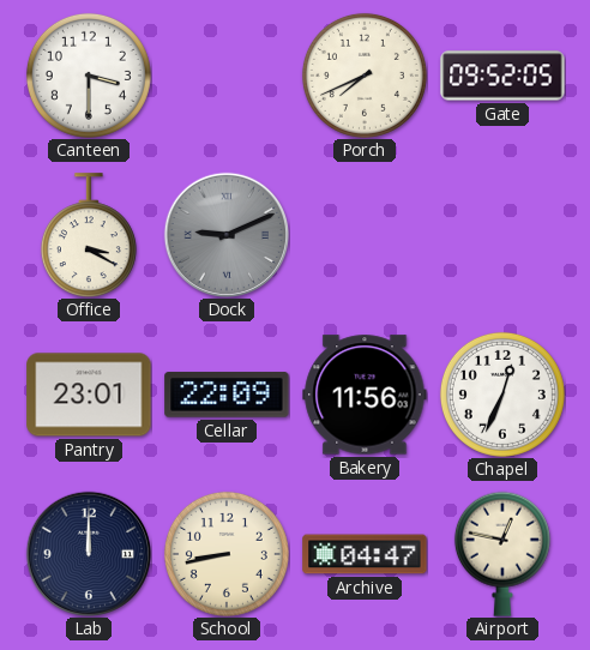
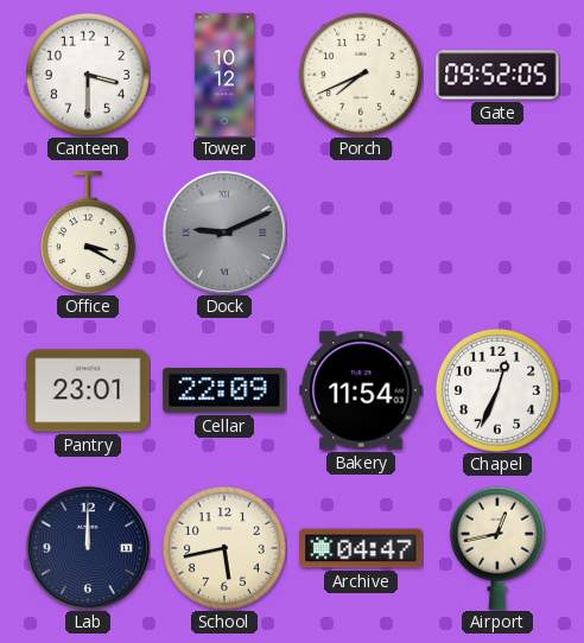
Tower: none -> 10:12 (224, 75)
Bakery: 11:56 -> 11:54 (361, 390)
School: 8:43 -> 5:43 (224, 548)
Airport: 12:47 -> 12:43 (497, 548)
